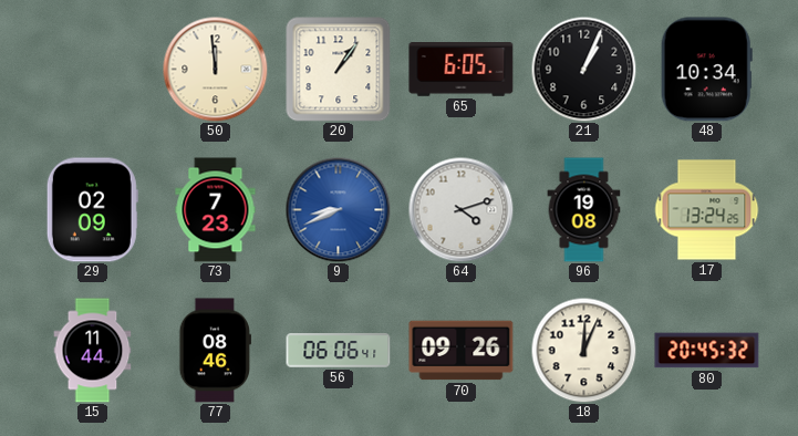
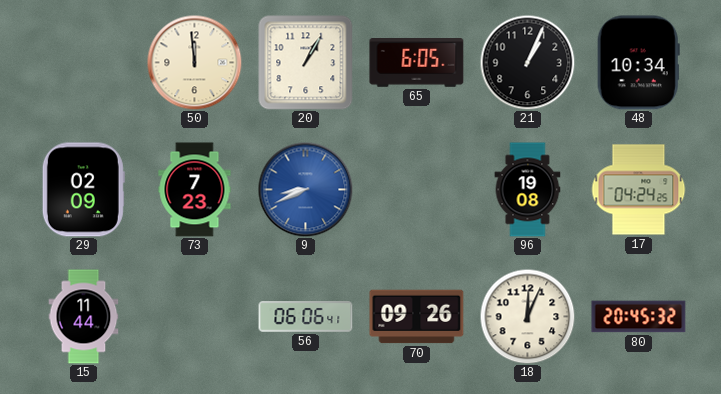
20: 1:06 -> 1:05 (306, 63)
64: 4:12 -> none (460, 209)
17: 13:24 -> 04:24 (638, 190)
77: 08:46 -> none (215, 351)
